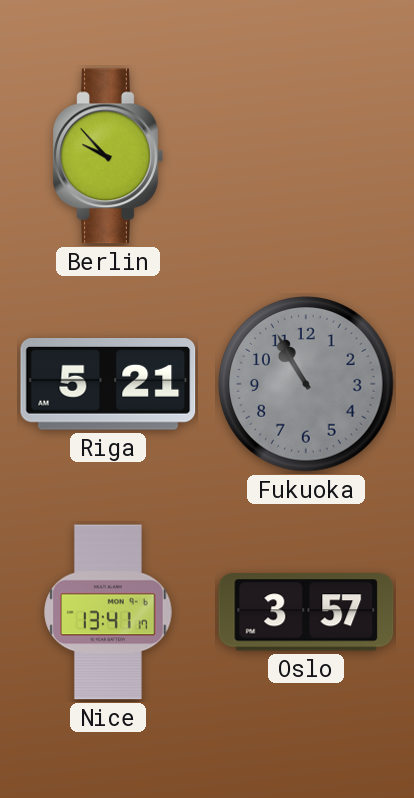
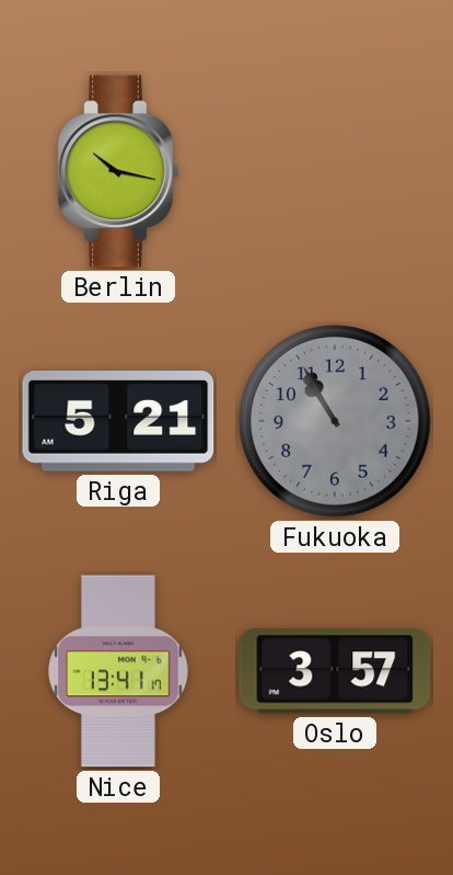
Berlin: 9:53 -> 10:17 (118, 171)
